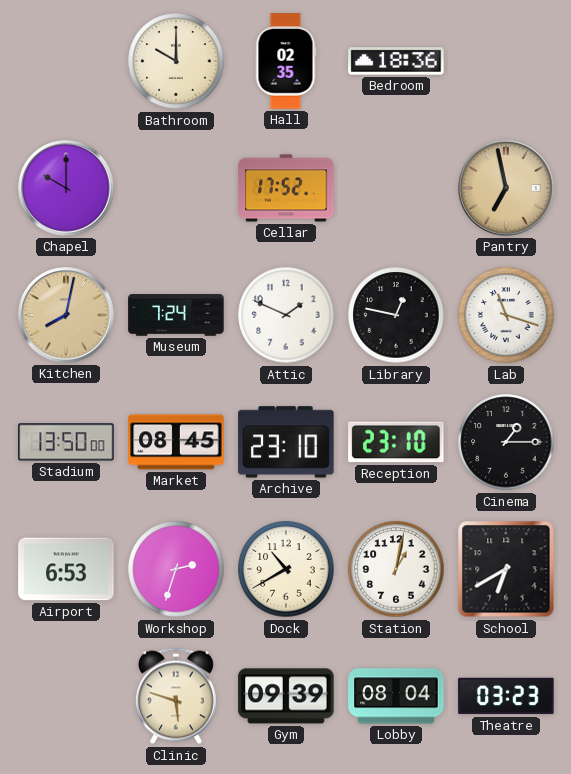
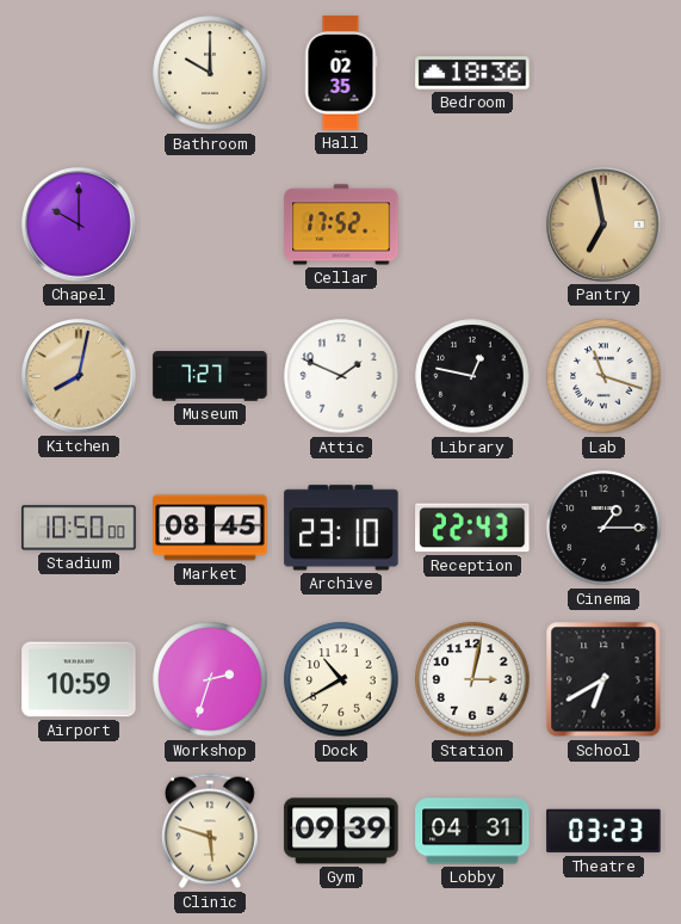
Museum: 7:24 -> 7:27 (210, 376)
Stadium: 13:50 -> 10:50 (79, 528)
Reception: 23:10 -> 22:43 (472, 528)
Airport: 6:53 -> 10:59 (79, 679)
Station: 1:02 -> 3:02 (472, 679)
Lobby: 08:04 -> 04:31 (472, 831)
